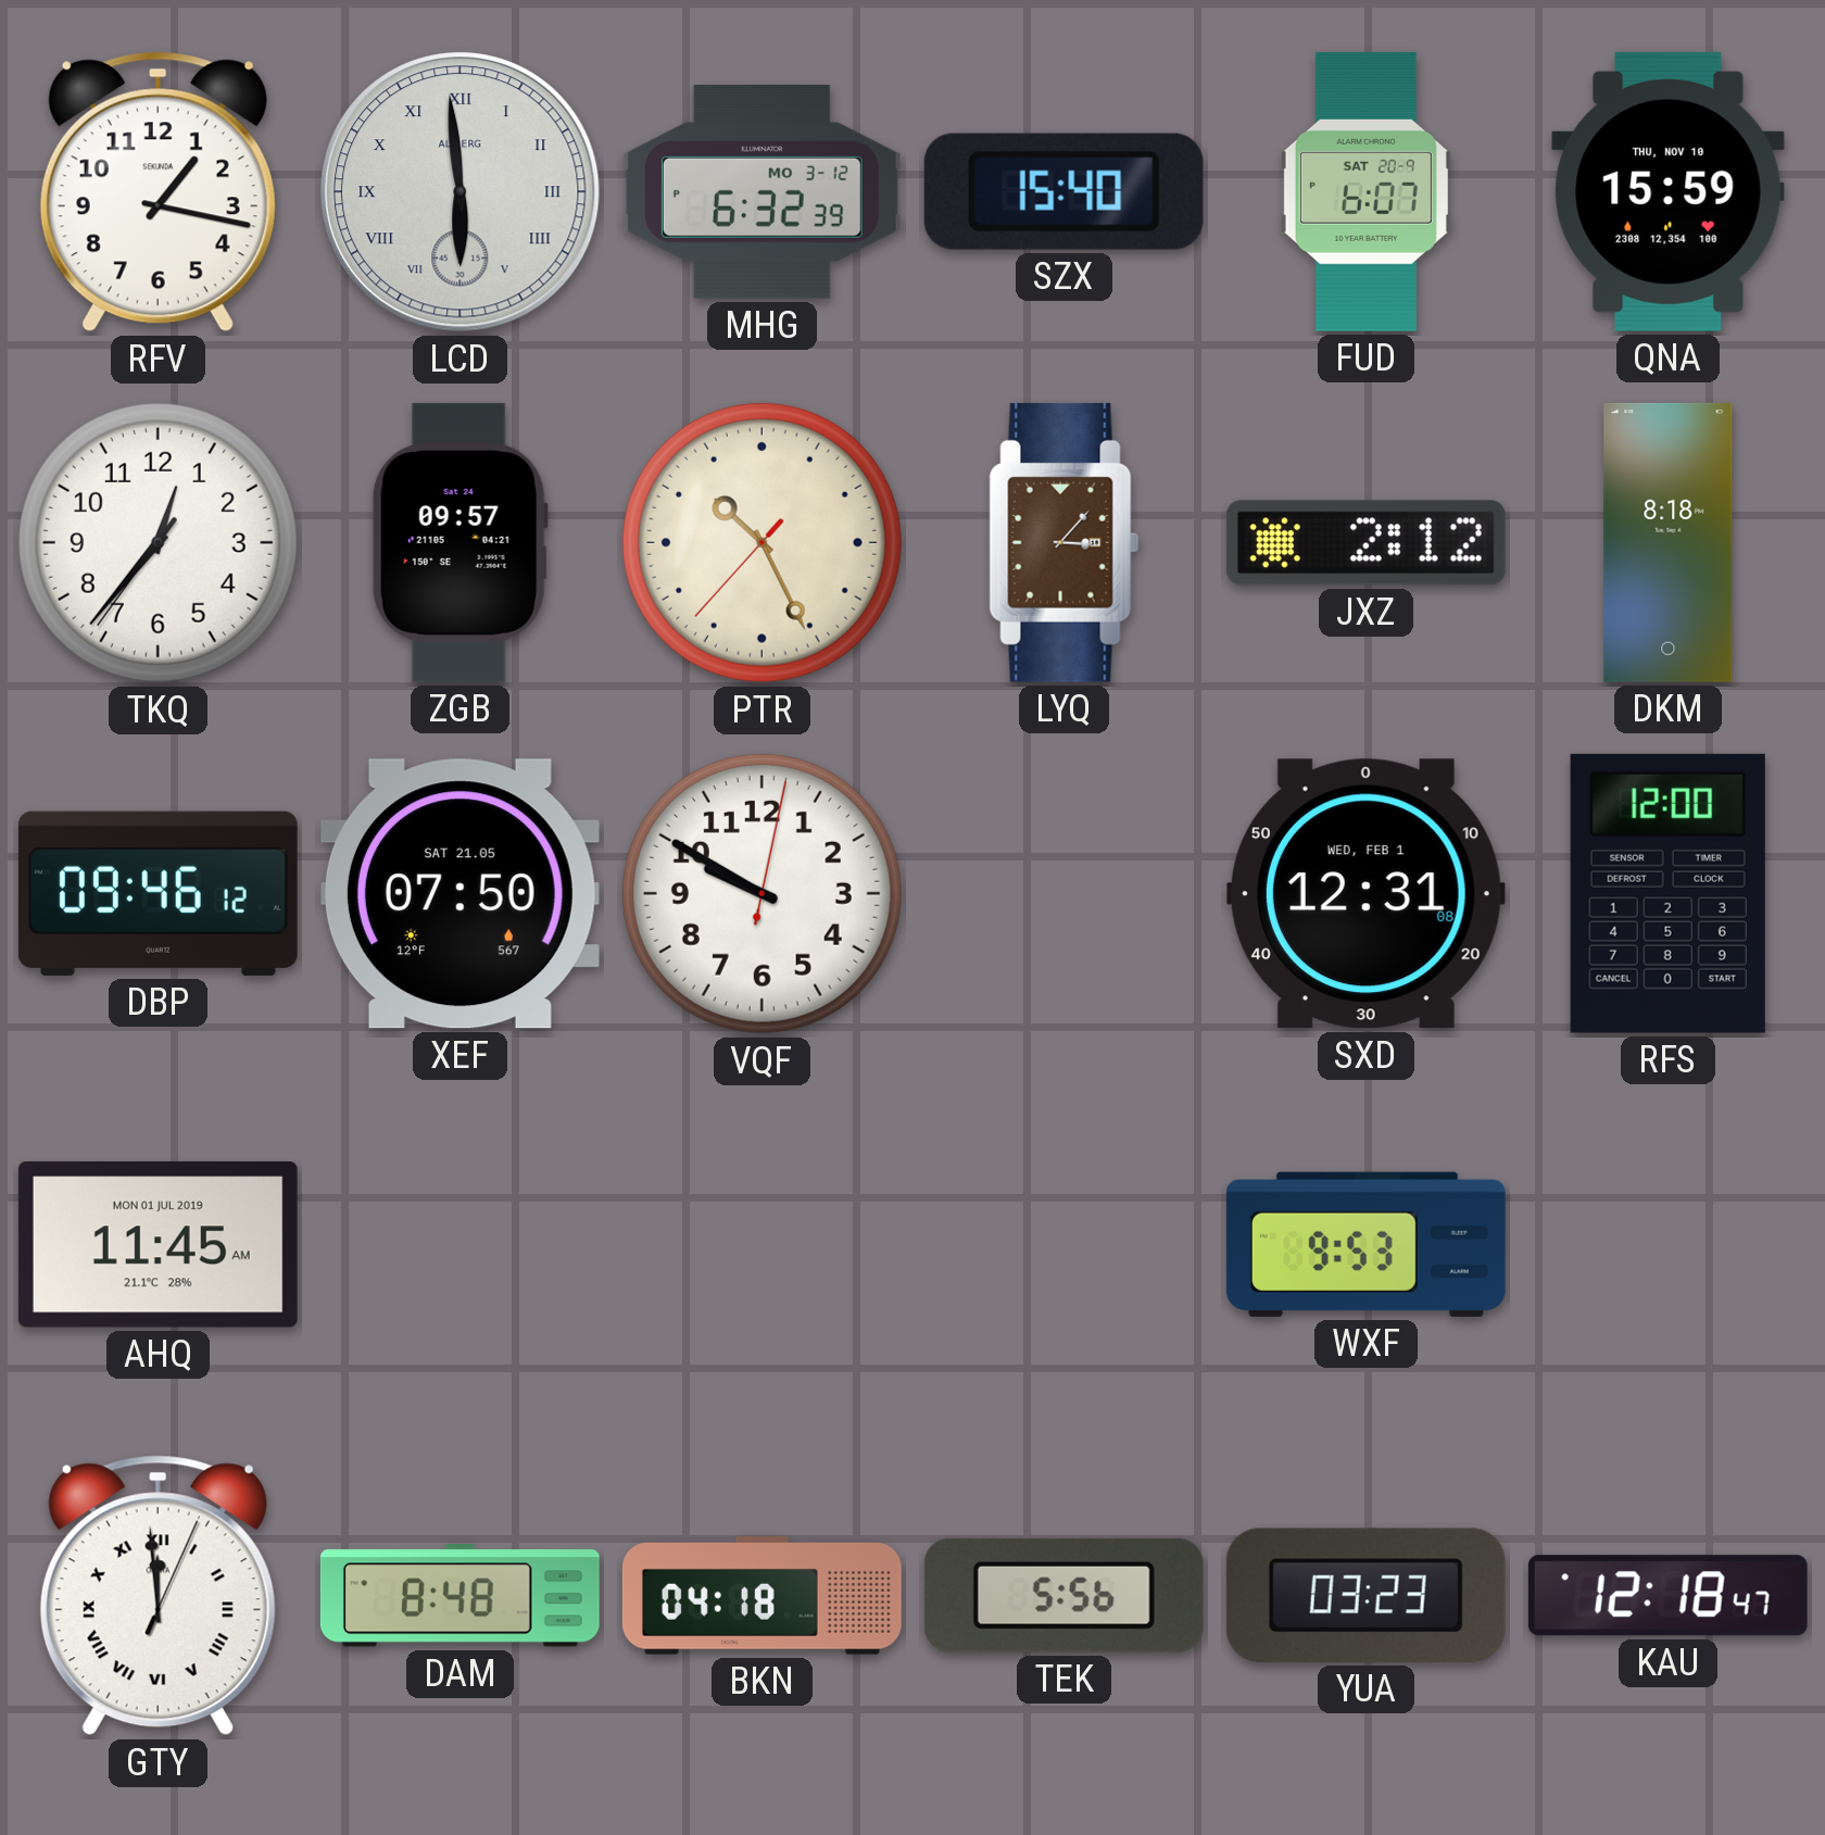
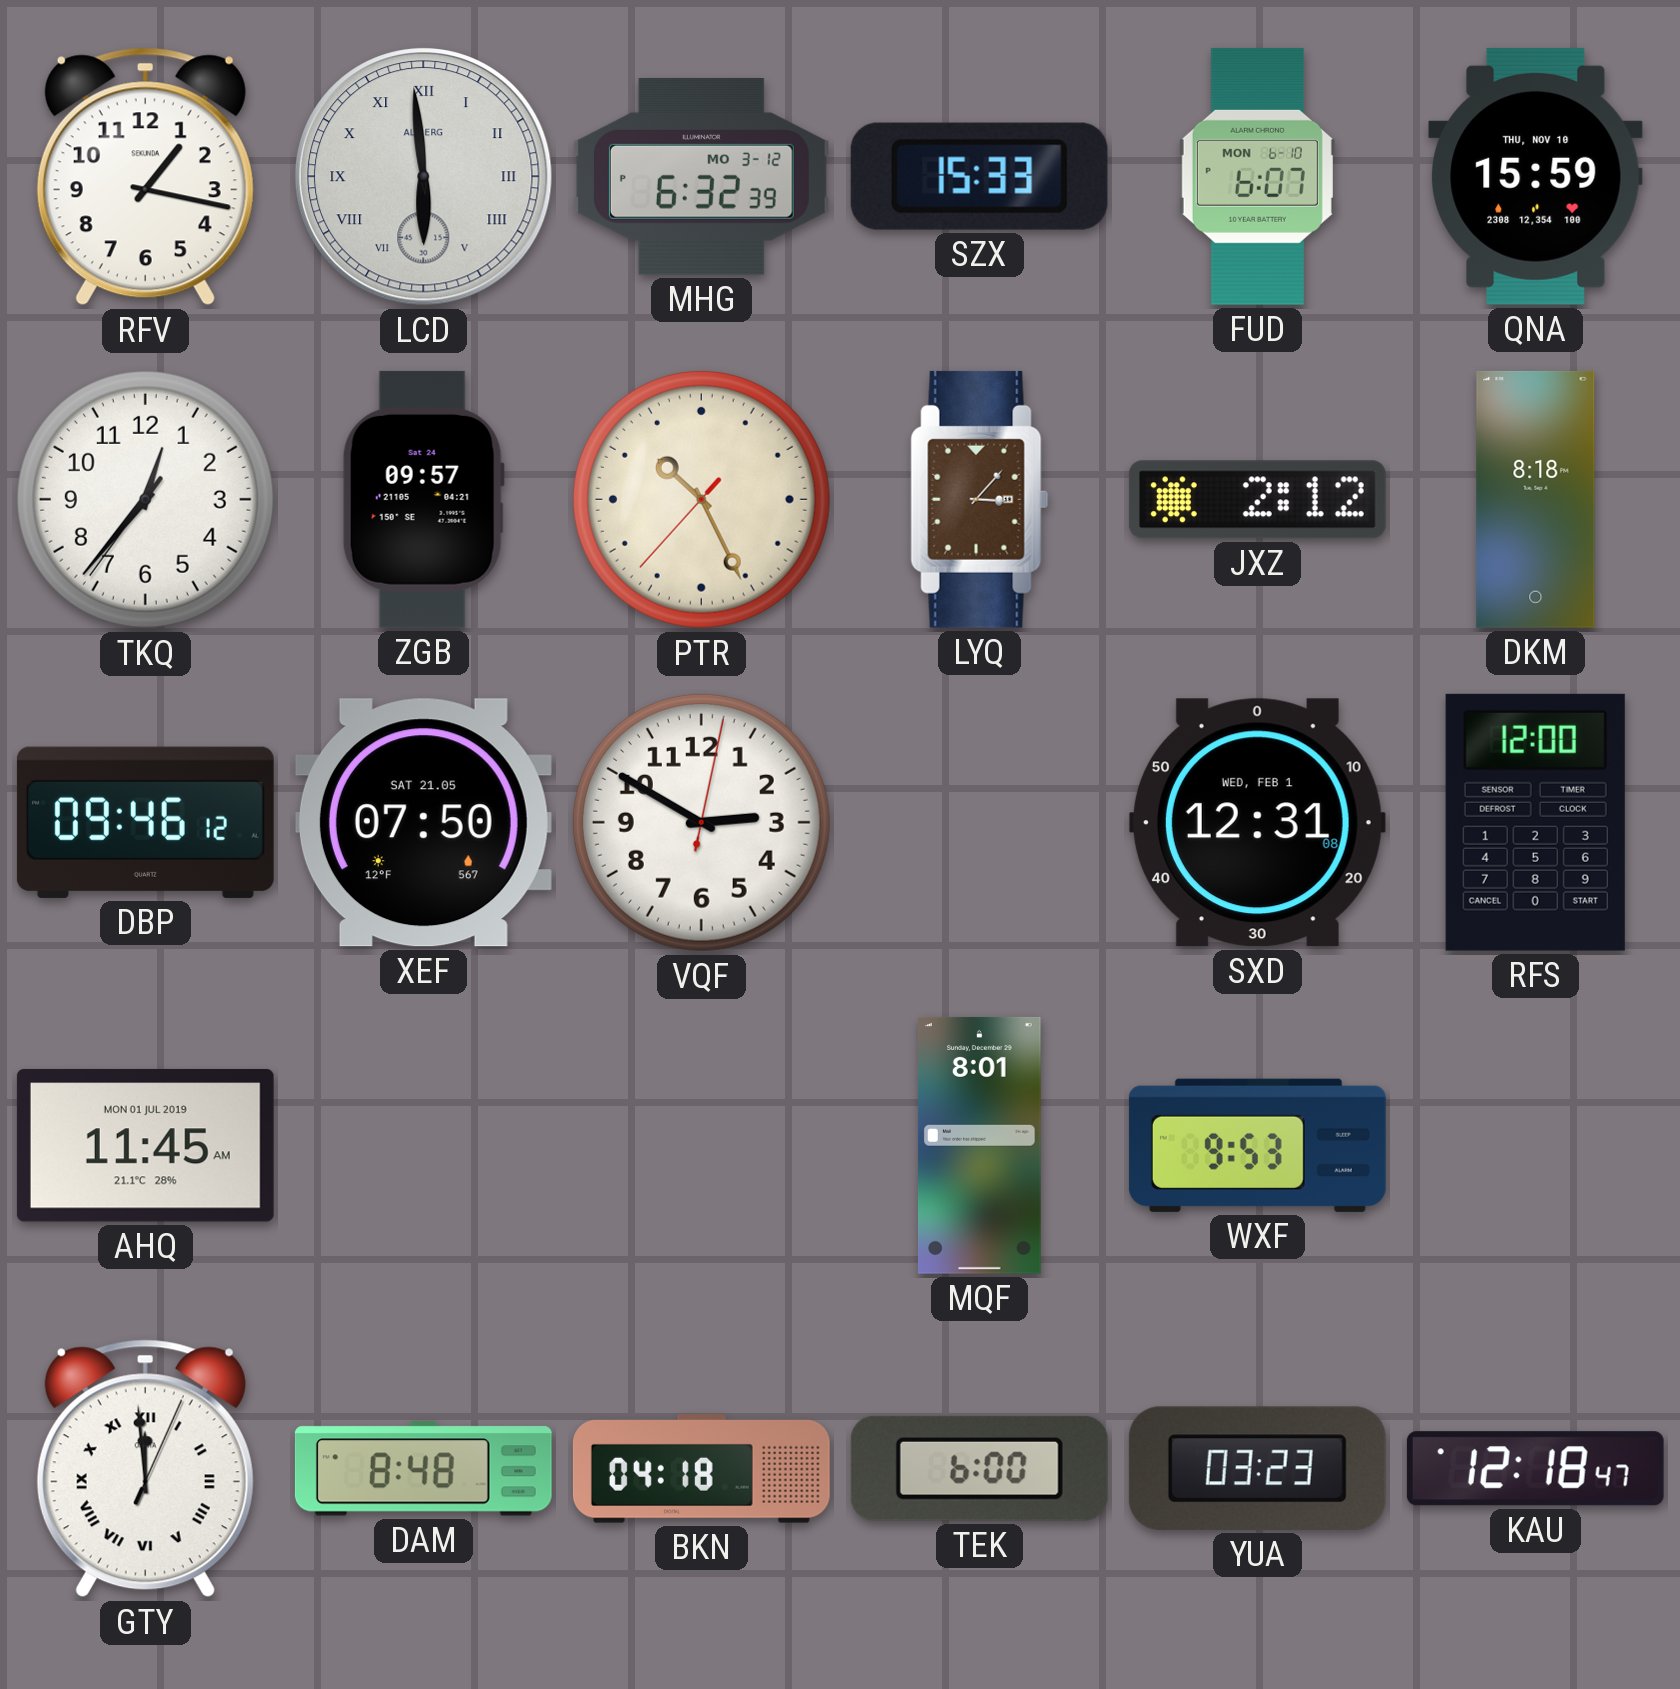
SZX: 15:40 -> 15:33 (979, 176)
FUD date: SAT 20-9 -> MON 6-10 (1257, 176)
VQF: 9:50 -> 2:50 (701, 822)
MQF: none -> 8:01 (979, 1145)
TEK: 5:56 -> 6:00 (979, 1468)
